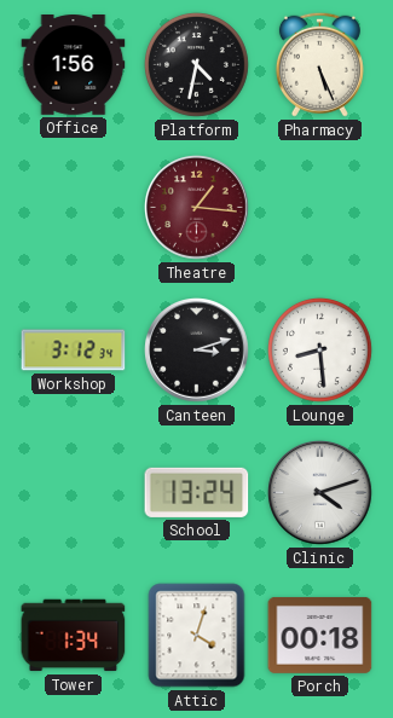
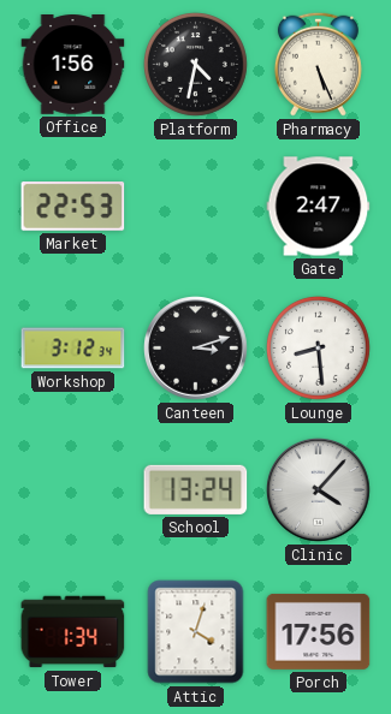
Market: none -> 22:53 (73, 207)
Theatre: 1:16 -> none (197, 208)
Gate: none -> 2:47 (319, 207)
Clinic: 4:12 -> 4:07 (319, 490)
Porch: 00:18 -> 17:56 (319, 631)
